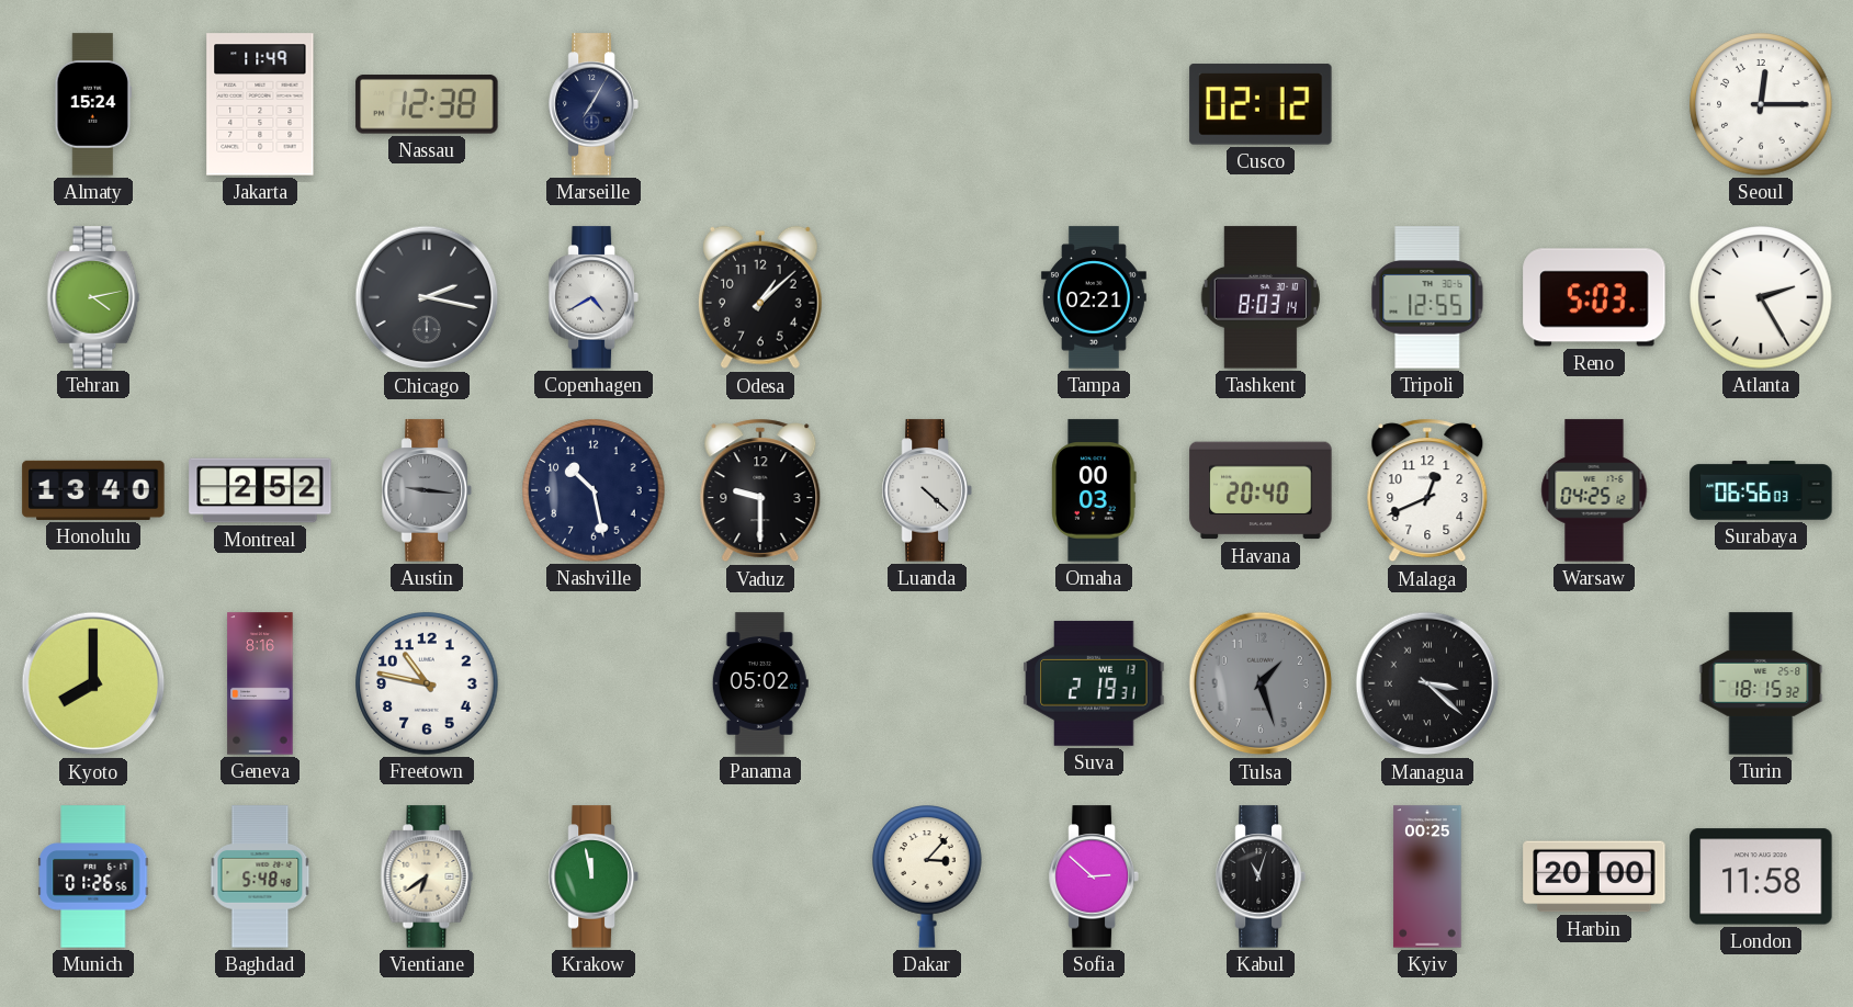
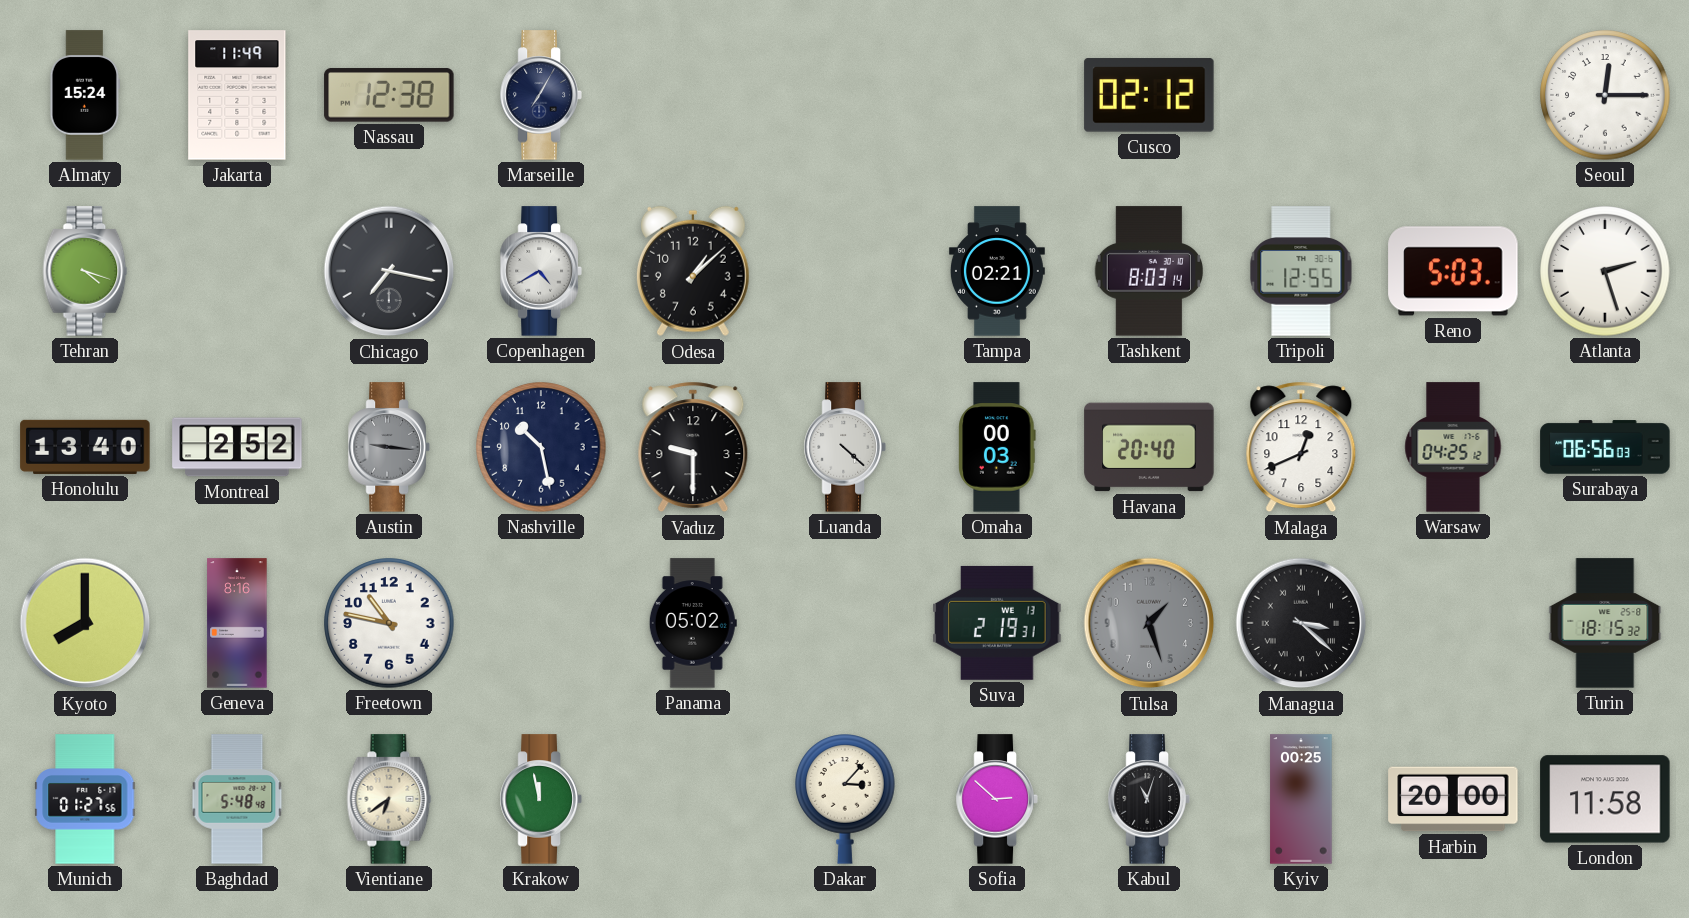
Tehran: 4:13 -> 4:18 (85, 271)
Chicago: 2:17 -> 7:17 (389, 271)
Atlanta: 2:25 -> 2:27 (1605, 271)
Munich: 01:26 -> 01:27 (85, 799)
